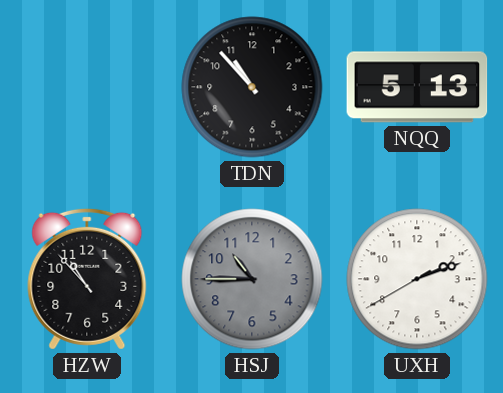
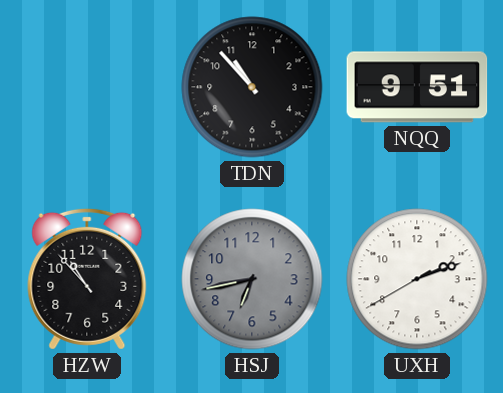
NQQ: 5:13 -> 9:51 (417, 87)
HSJ: 10:45 -> 6:43 (252, 279)
